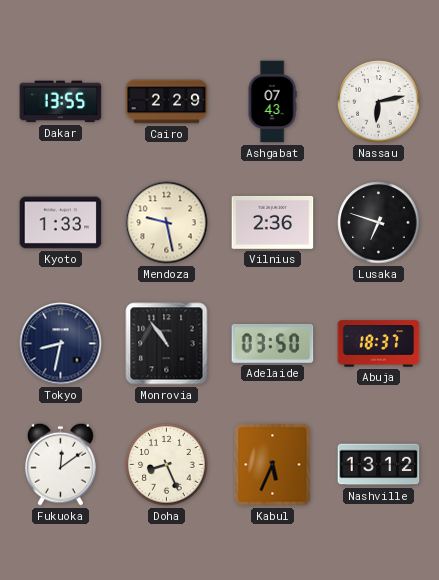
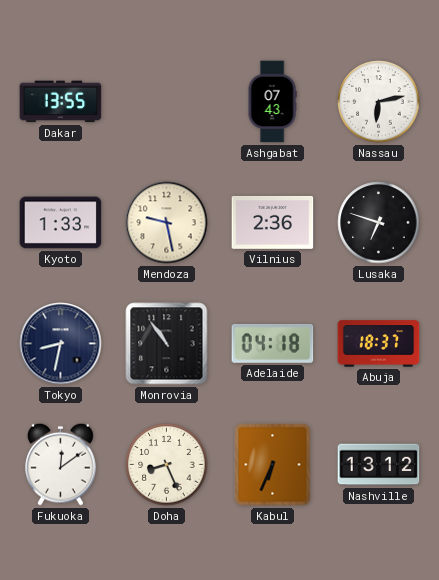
Cairo: 2:29 -> none (167, 102)
Adelaide: 03:50 -> 04:18 (273, 344)
Kabul: 5:34 -> 6:34 (273, 465)
